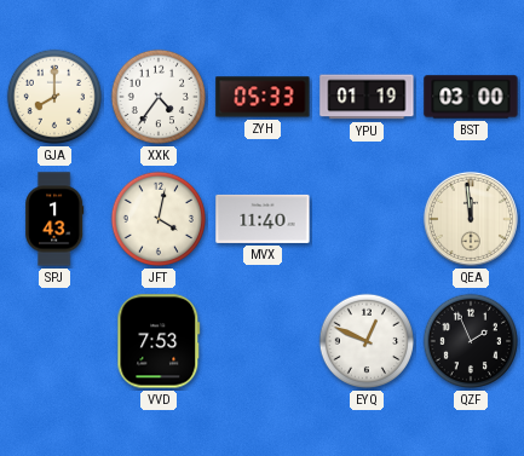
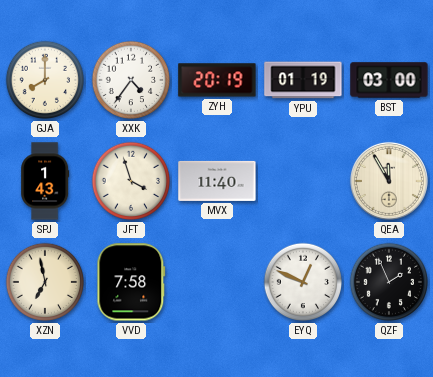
ZYH: 05:33 -> 20:19 (217, 80)
JFT: 4:02 -> 3:57 (131, 181)
QEA: 11:59 -> 11:55 (389, 181)
XZN: none -> 6:58 (45, 282)
VVD: 7:53 -> 7:58 (131, 282)
